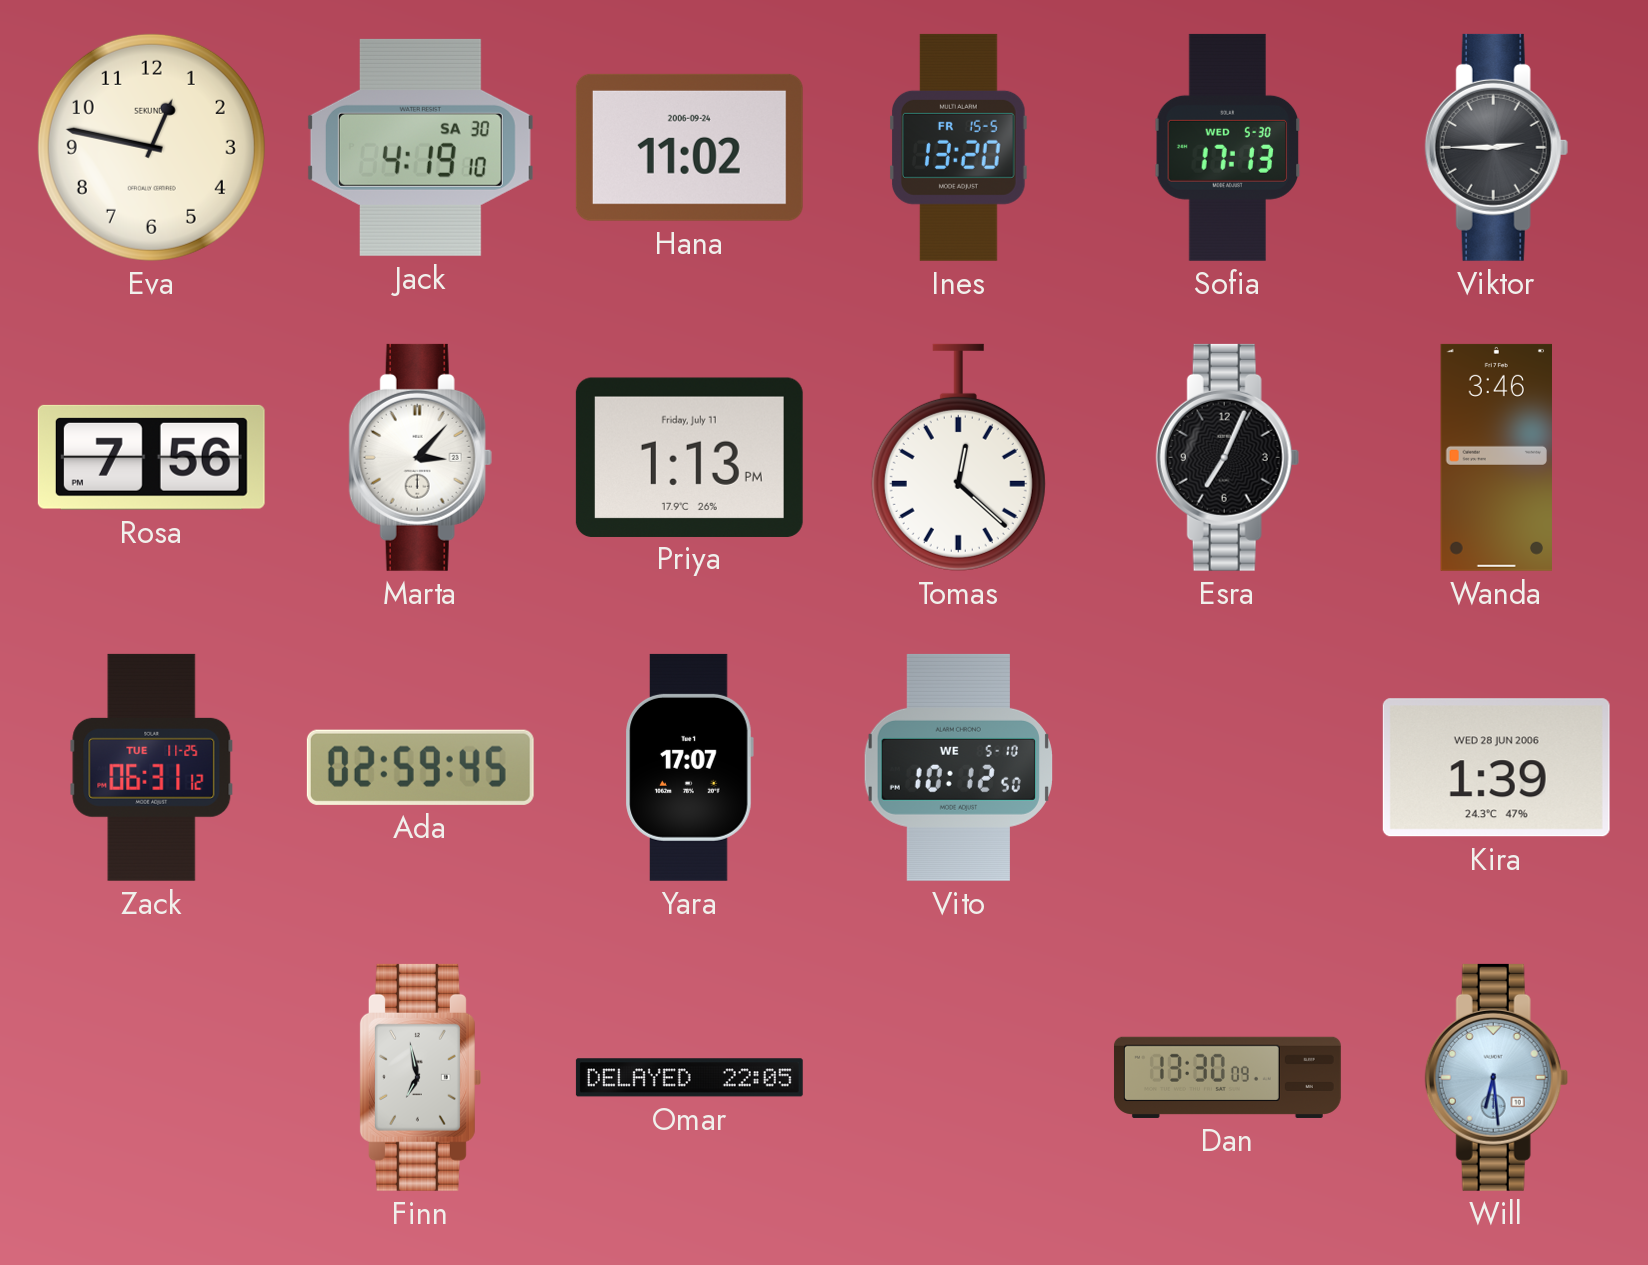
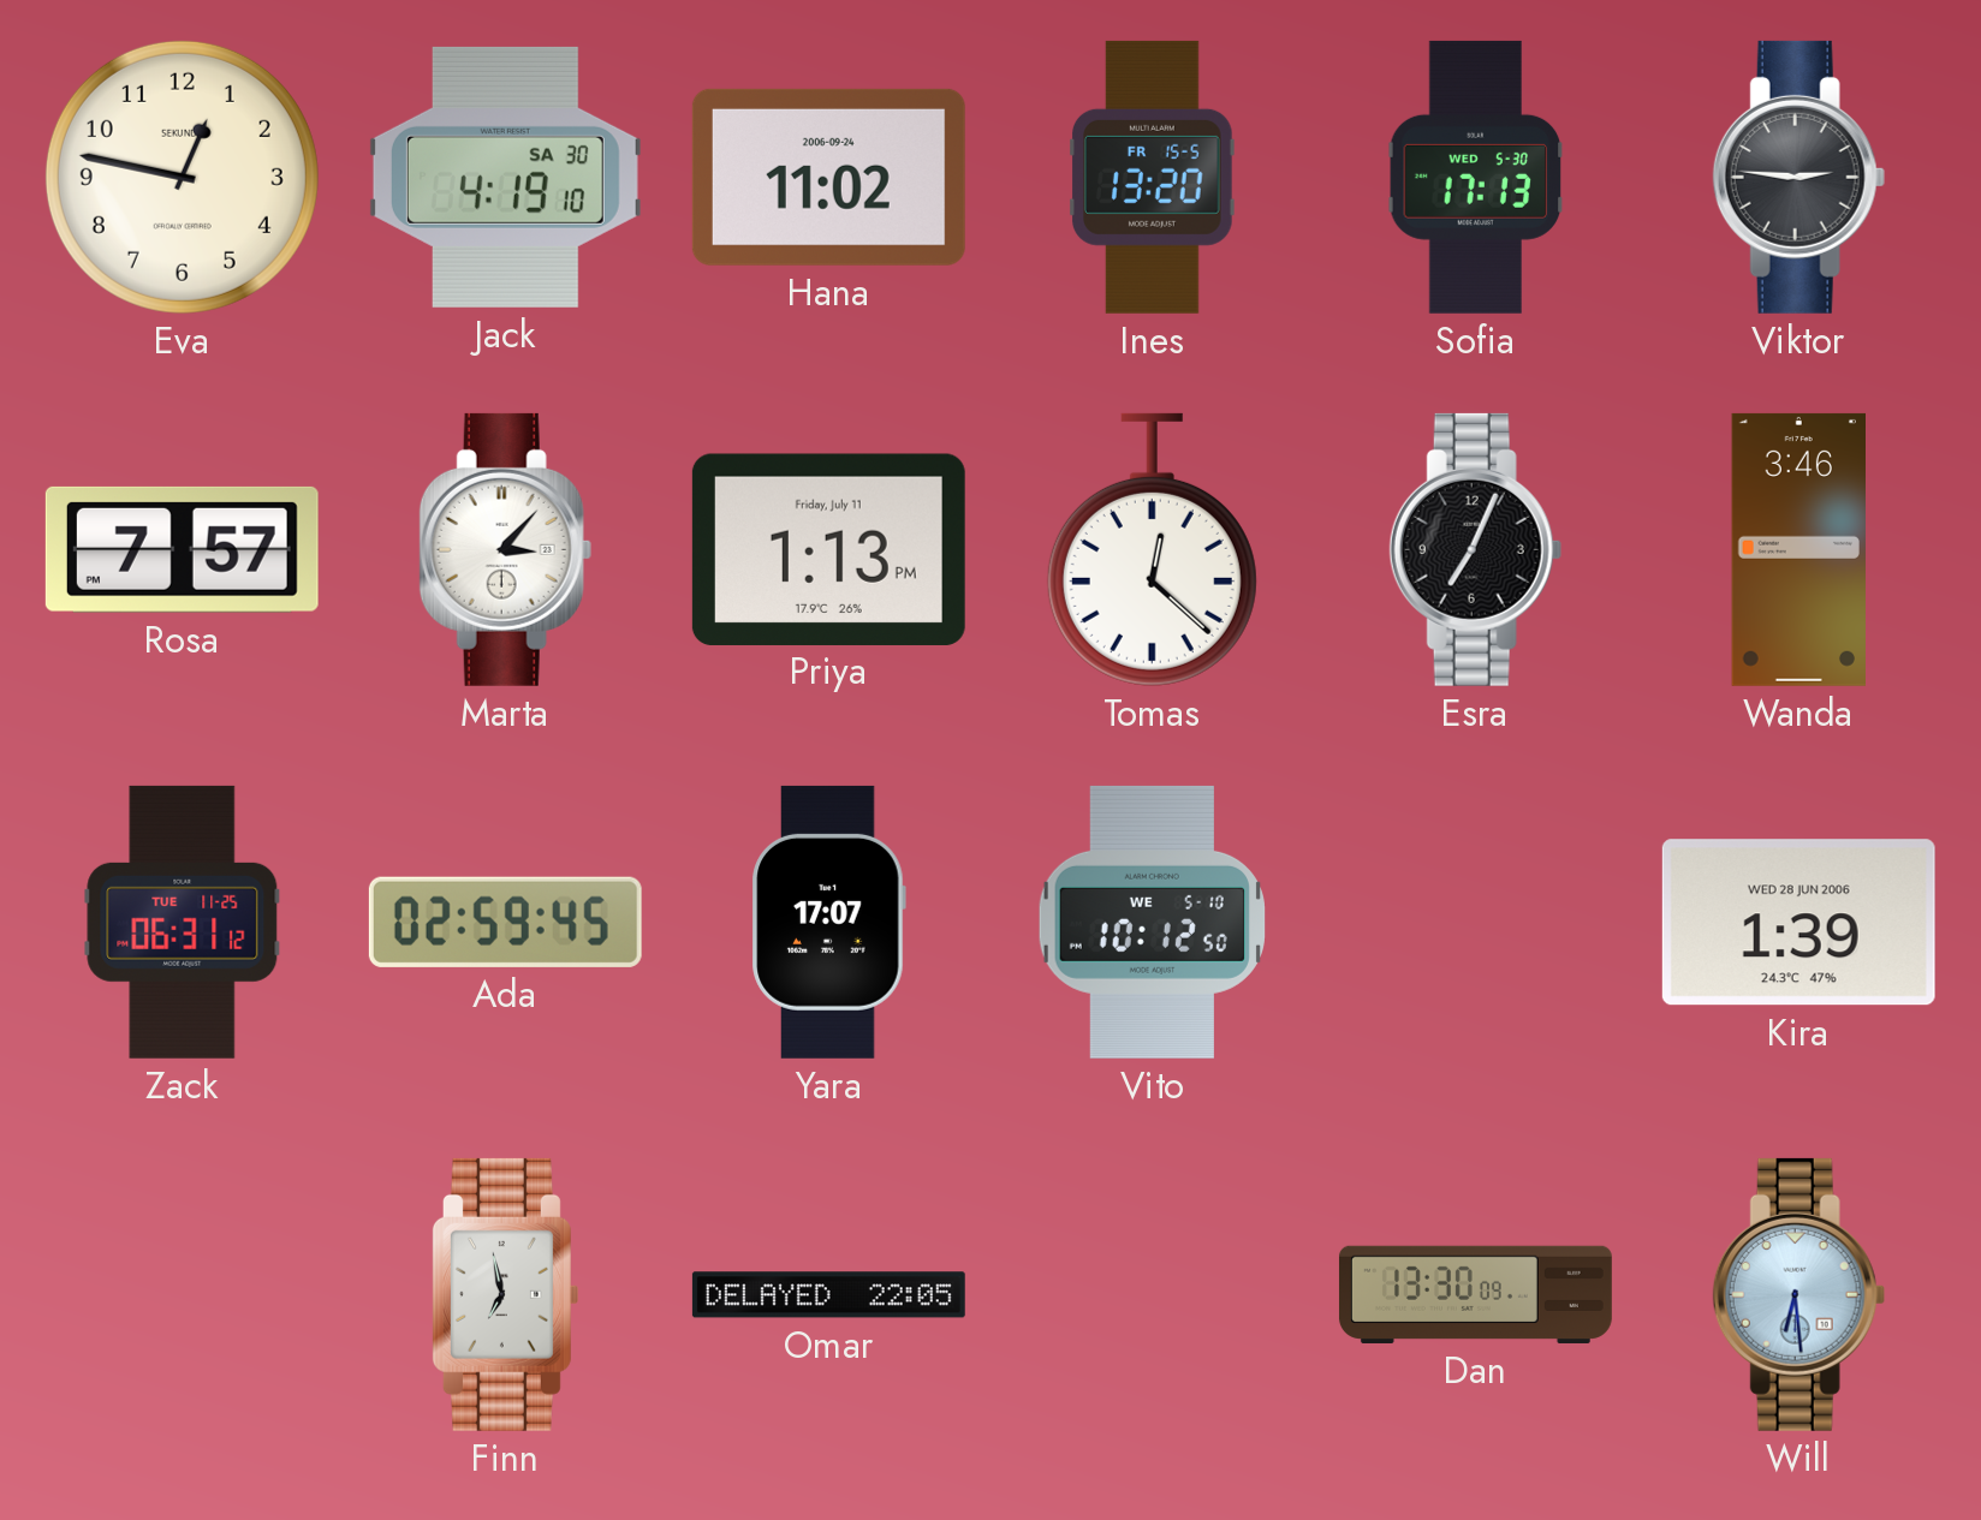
Viktor: 2:45 -> 2:46 (1798, 177)
Rosa: 7:56 -> 7:57 (182, 549)
